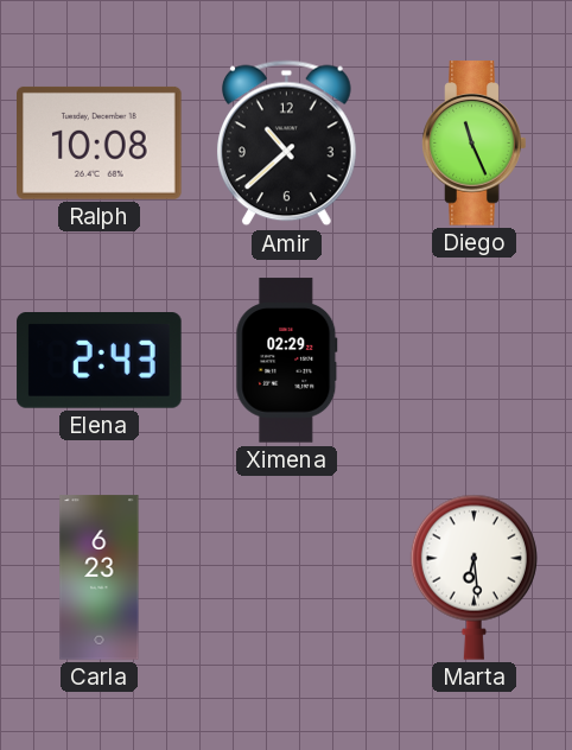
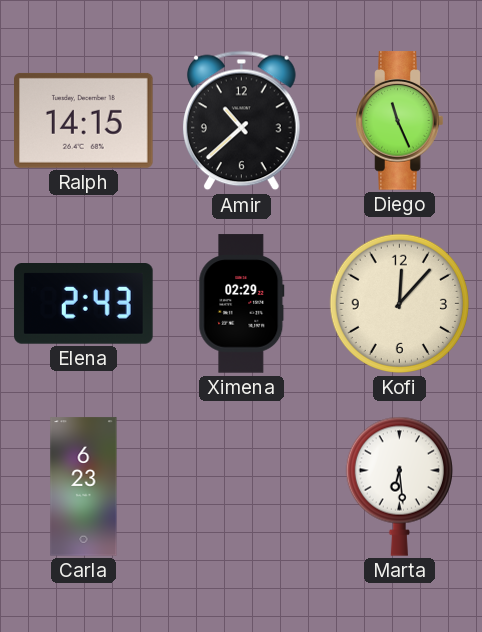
Ralph: 10:08 -> 14:15 (84, 120)
Kofi: none -> 12:07 (399, 303)
